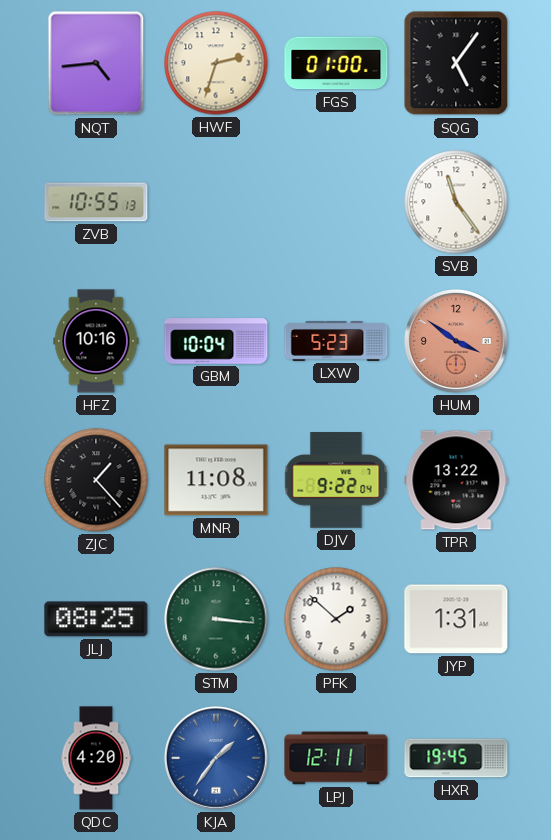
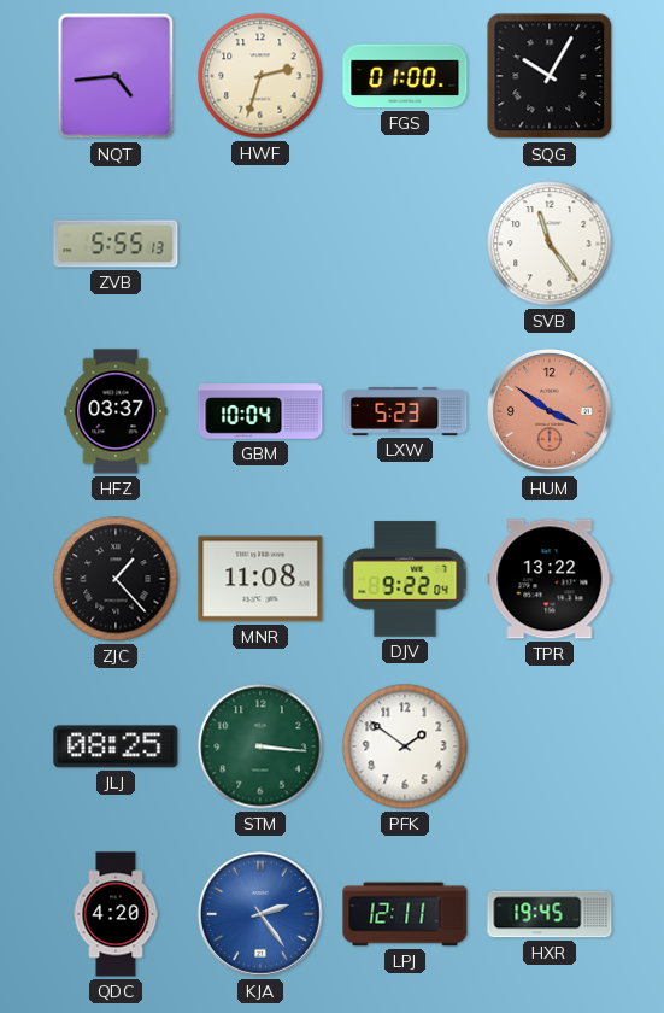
SQG: 5:06 -> 10:05 (550, 76)
ZVB: 10:55 -> 5:55 (116, 244)
HFZ: 10:16 -> 03:37 (116, 411)
PFK: 1:52 -> 1:51 (405, 746)
JYP: 1:31 -> none (456, 619)
KJA: 1:36 -> 2:24 (262, 915)
